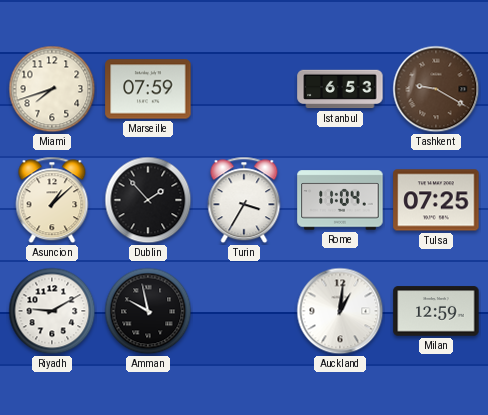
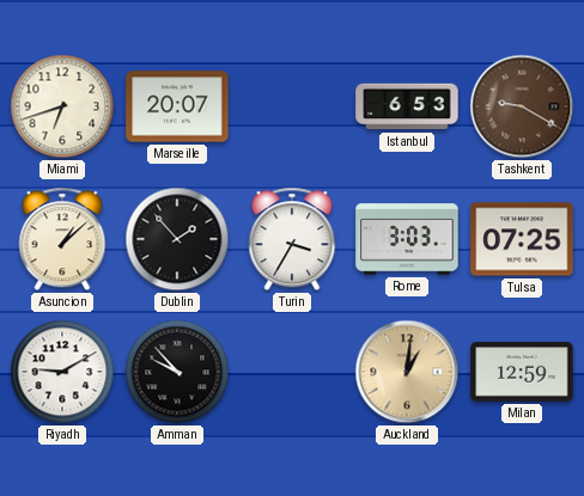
Miami: 7:42 -> 6:42 (62, 106)
Marseille: 07:59 -> 20:07 (177, 106)
Rome: 11:04 -> 3:03 (407, 239)
Amman: 9:58 -> 9:53 (177, 372)
Auckland dial: white -> champagne (407, 372)
